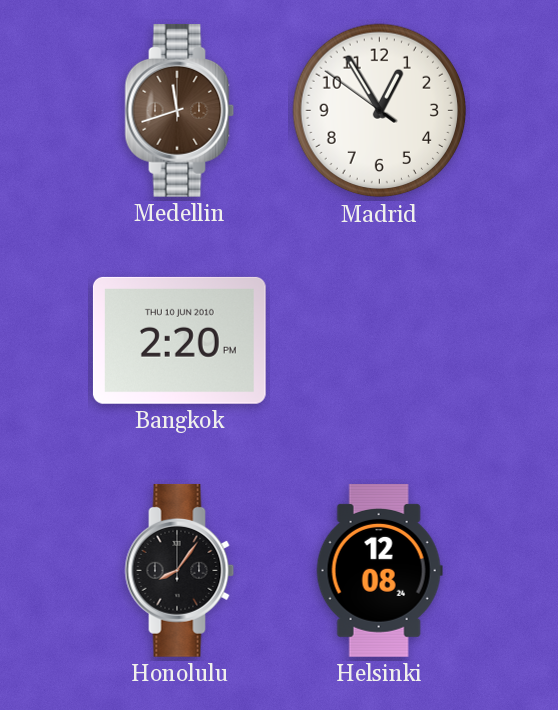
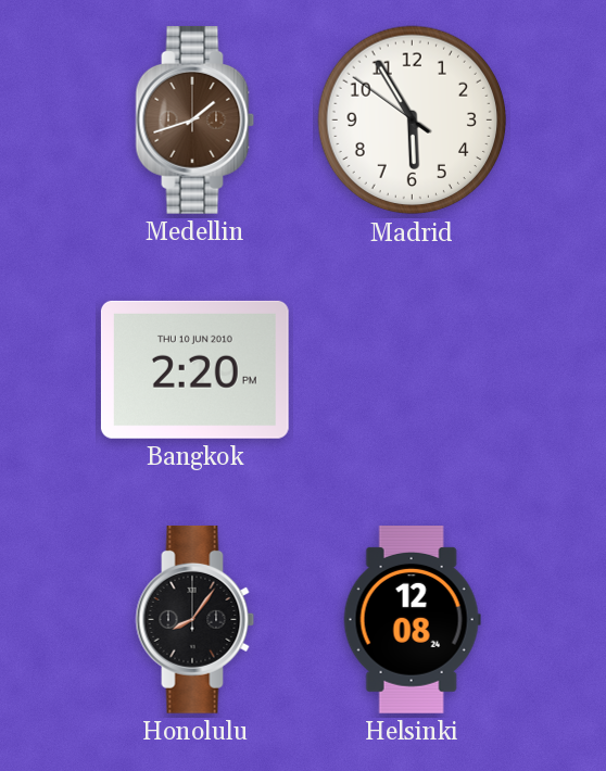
Medellin: 11:42 -> 1:42 (195, 119)
Madrid: 12:54 -> 5:54 (413, 121)
